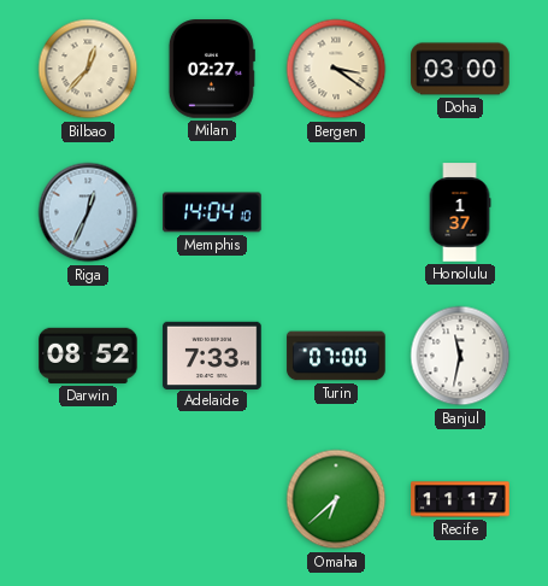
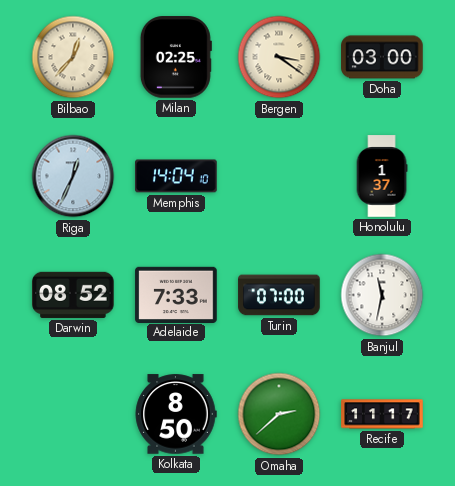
Milan: 02:27 -> 02:25 (176, 57)
Kolkata: none -> 8:50 (176, 414)
Omaha: 6:38 -> 2:38 (279, 414)
